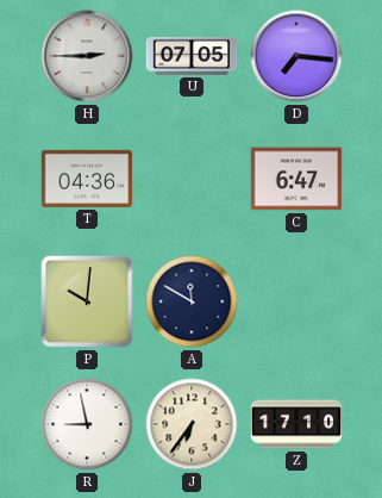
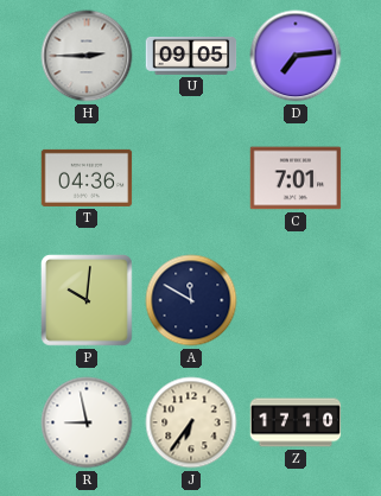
U: 07:05 -> 09:05 (191, 56)
D: 7:16 -> 7:14 (296, 56)
C: 6:47 -> 7:01 (296, 178)
